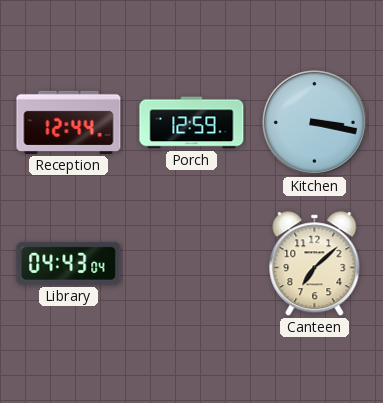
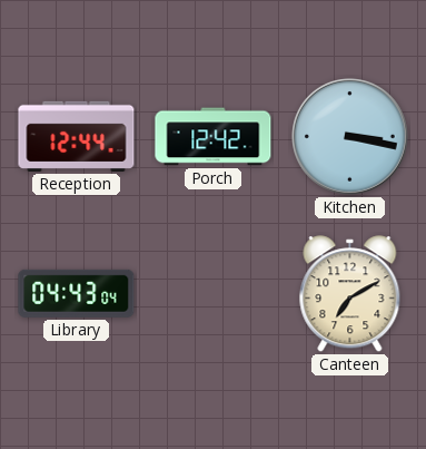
Porch: 12:59 -> 12:42 (214, 137)
Canteen: 7:08 -> 7:10 (350, 294)
